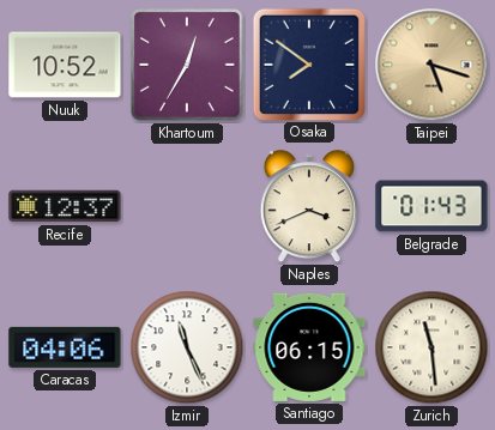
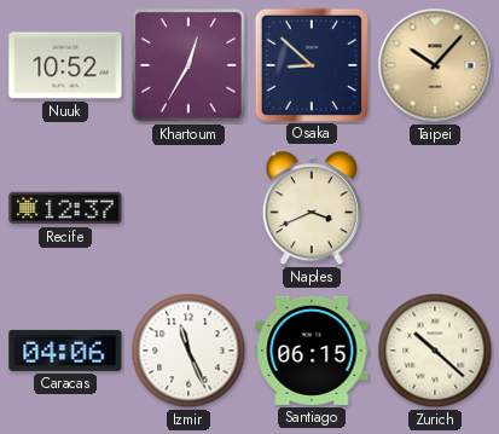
Osaka: 7:51 -> 8:52 (311, 64)
Taipei: 5:18 -> 10:07 (435, 65)
Belgrade: 01:43 -> none (431, 206)
Zurich: 11:29 -> 10:22 (435, 351)
